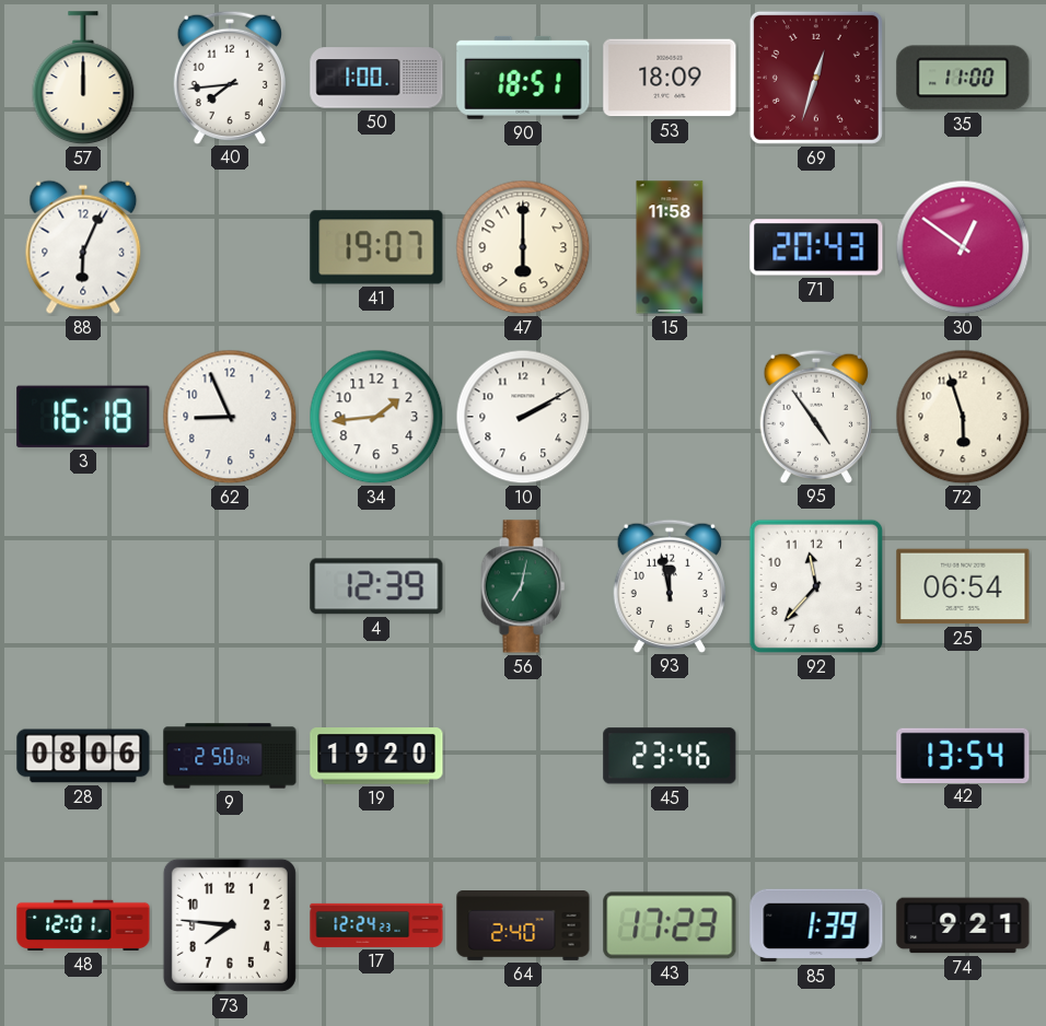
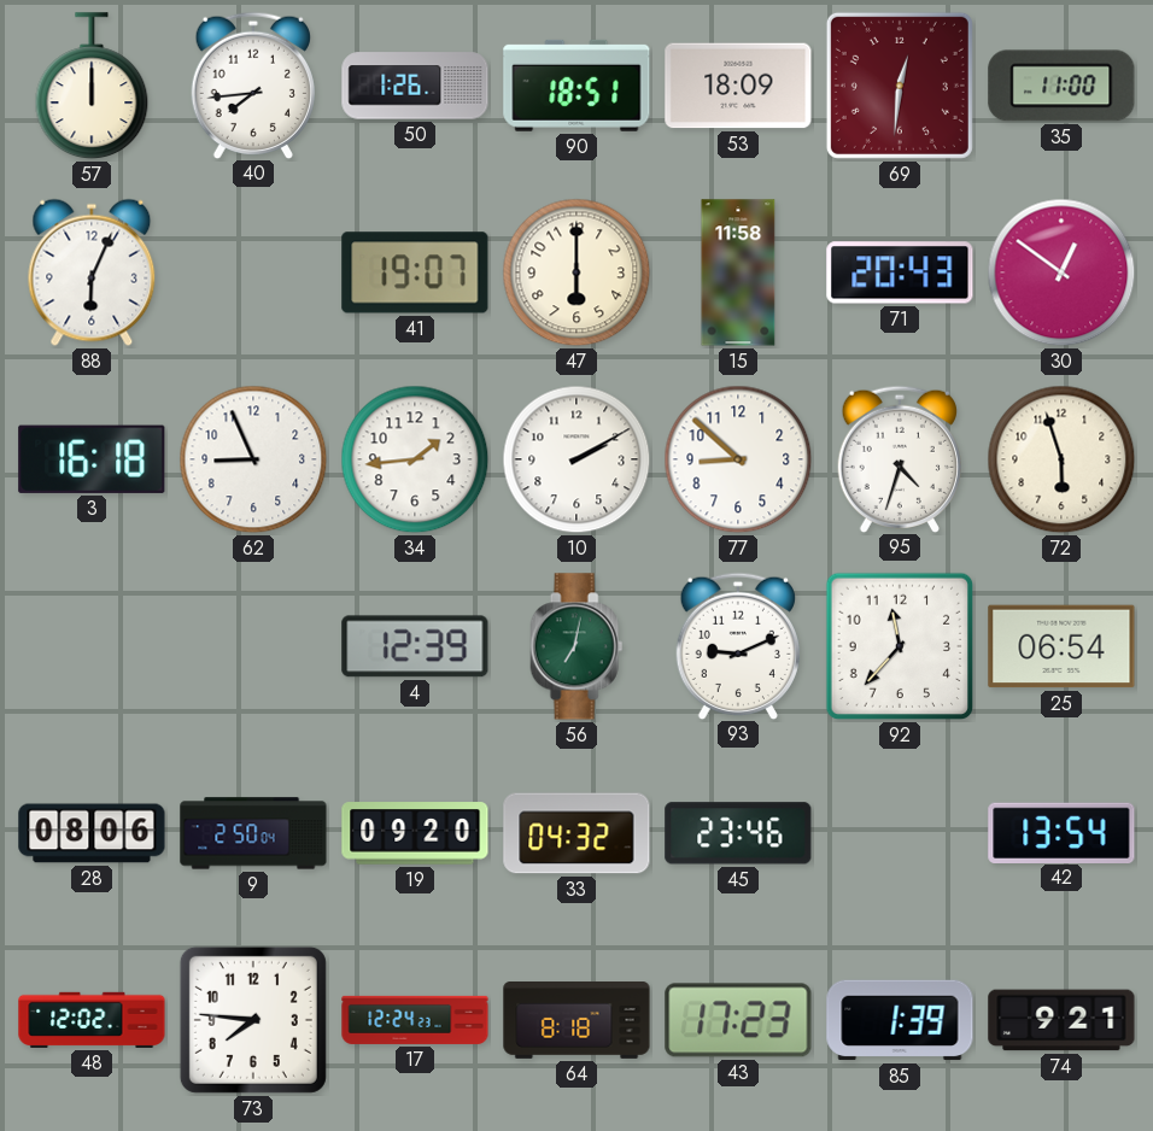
50: 1:00 -> 1:26 (415, 86)
69: 12:33 -> 12:31 (900, 86)
77: none -> 8:52 (738, 459)
95: 4:54 -> 4:33 (900, 458)
93: 11:58 -> 9:11 (738, 645)
19: 19:20 -> 09:20 (415, 833)
33: none -> 04:32 (576, 833)
48: 12:01 -> 12:02 (92, 1020)
64: 2:40 -> 8:18 (576, 1021)
